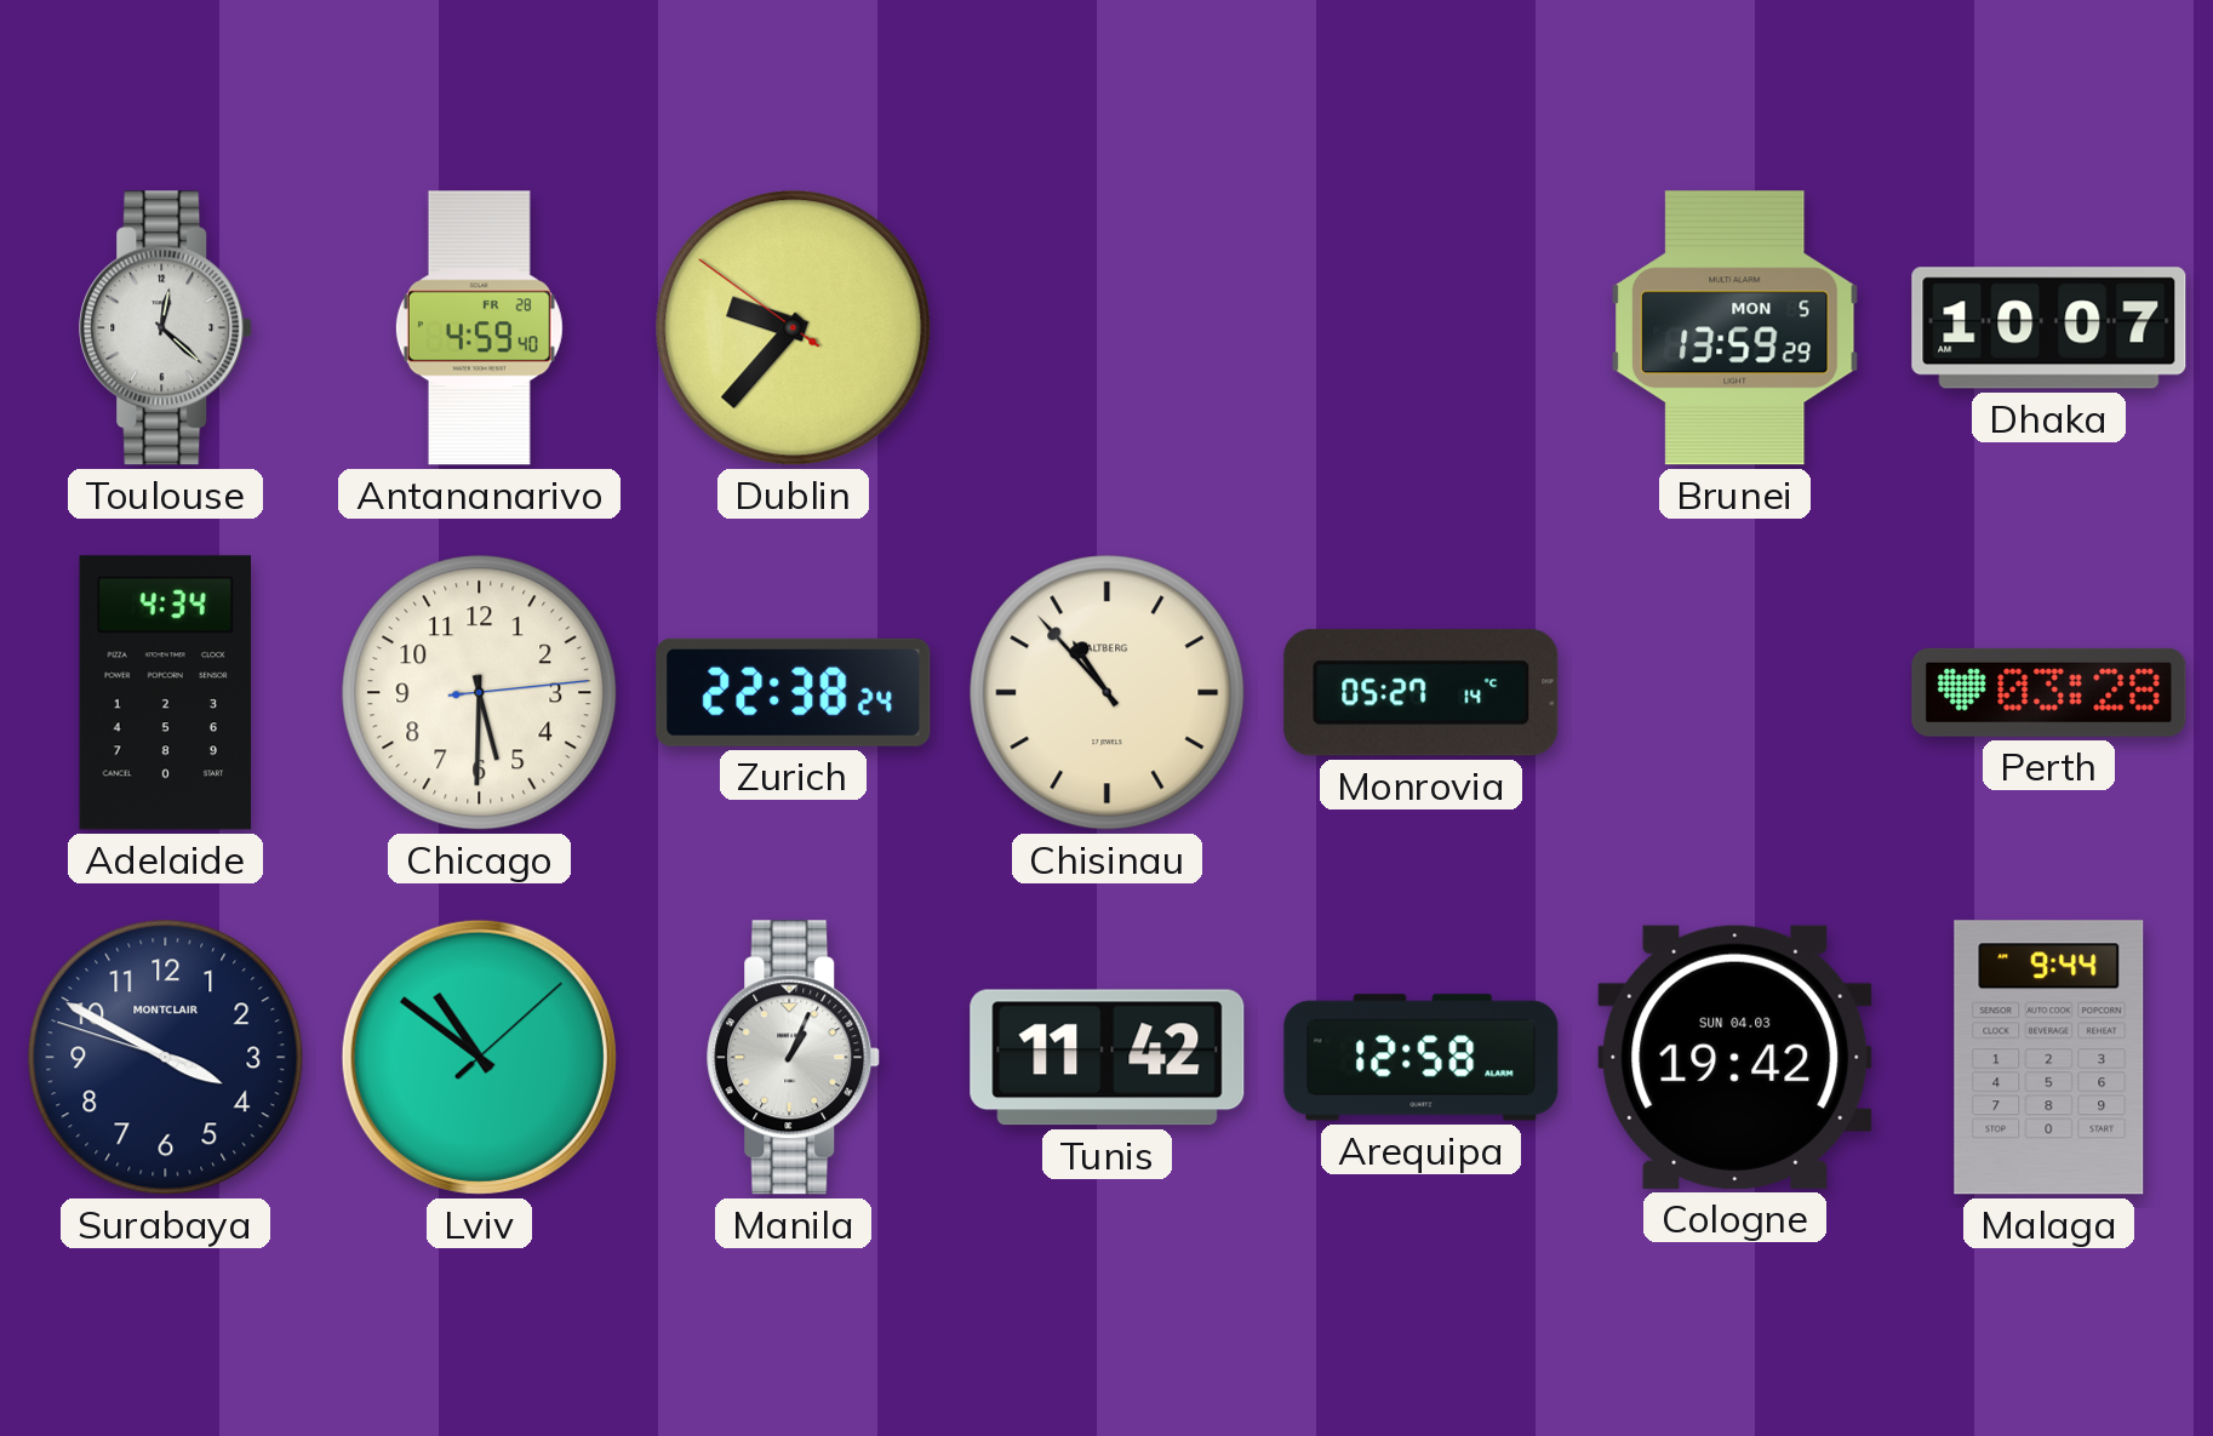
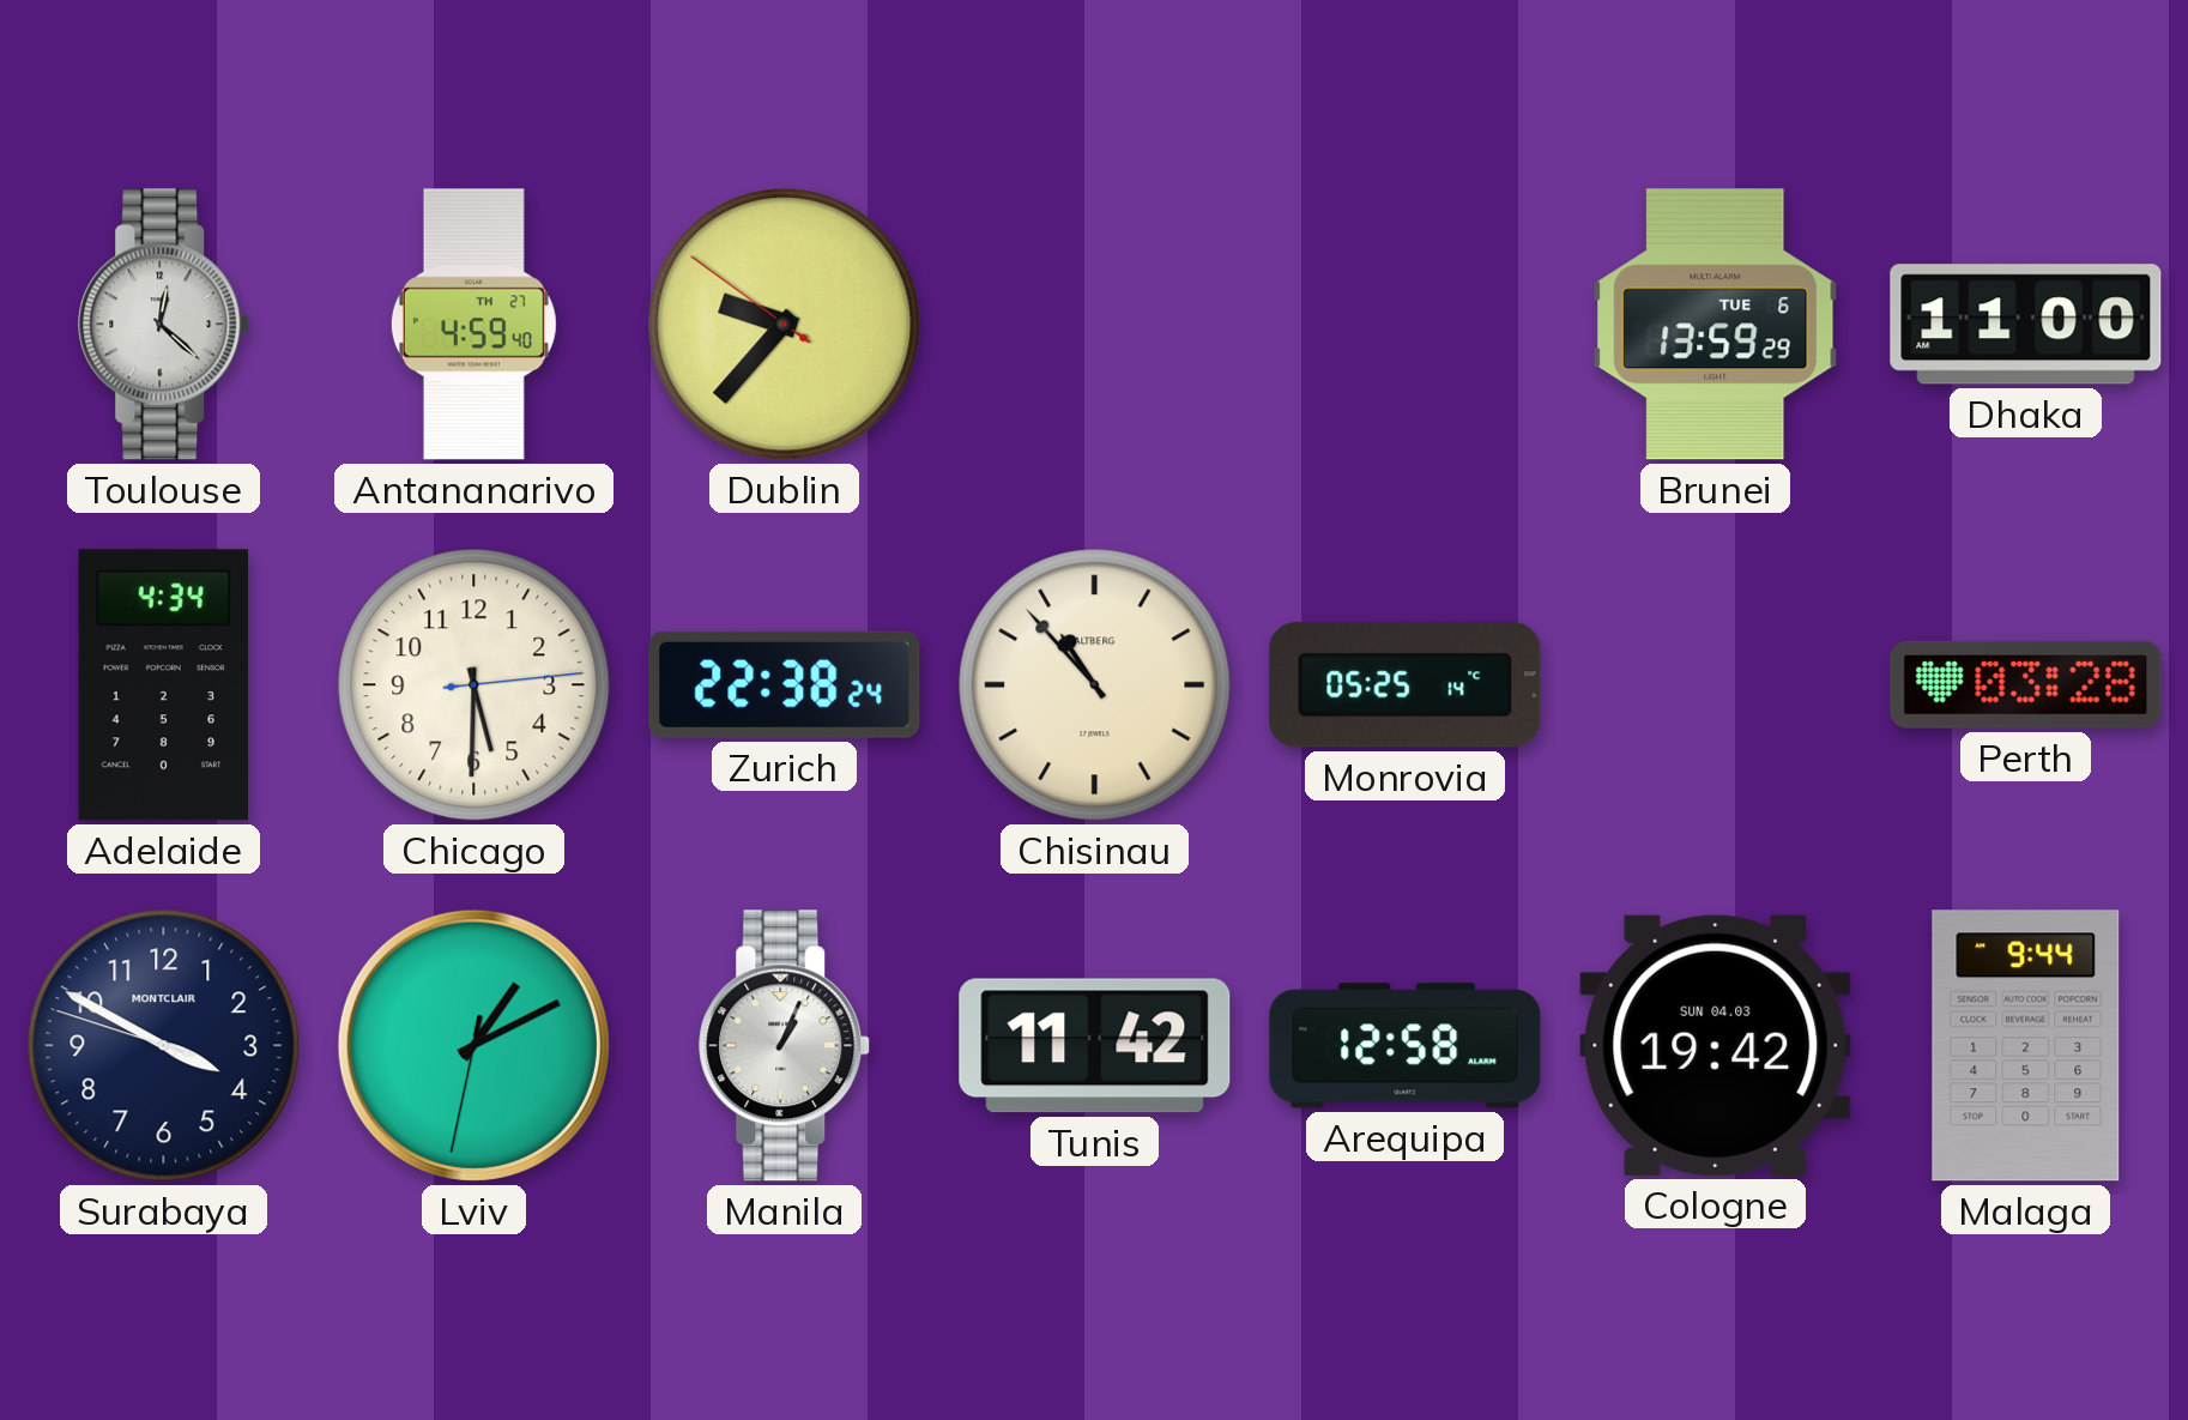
Antananarivo date: FR 28 -> TH 27 (473, 325)
Brunei date: MON 5 -> TUE 6 (1716, 325)
Dhaka: 10:07 -> 11:00 (2026, 325)
Monrovia: 05:27 -> 05:25 (1406, 685)
Lviv: 10:51 -> 1:10 (473, 1045)
